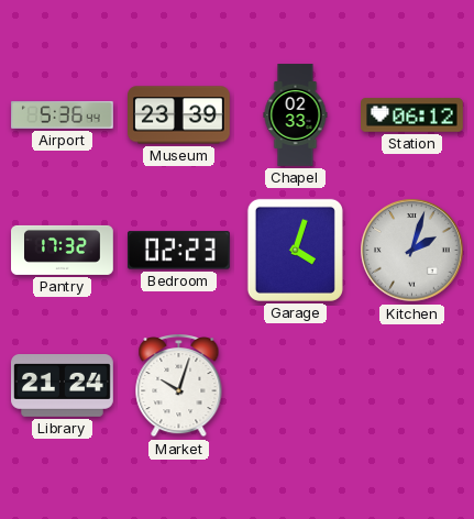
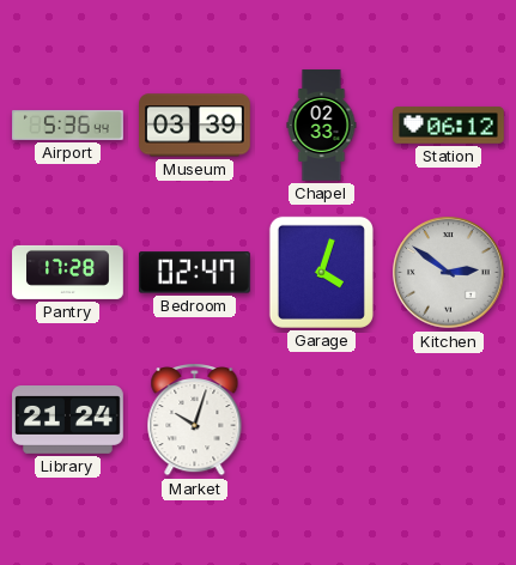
Museum: 23:39 -> 03:39 (195, 126)
Pantry: 17:32 -> 17:28 (68, 272)
Bedroom: 02:23 -> 02:47 (194, 273)
Kitchen: 2:03 -> 2:51 (449, 273)
